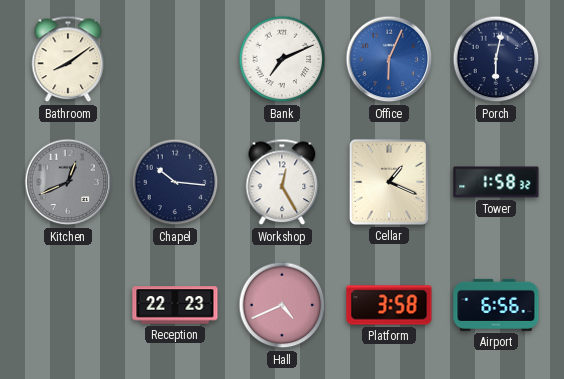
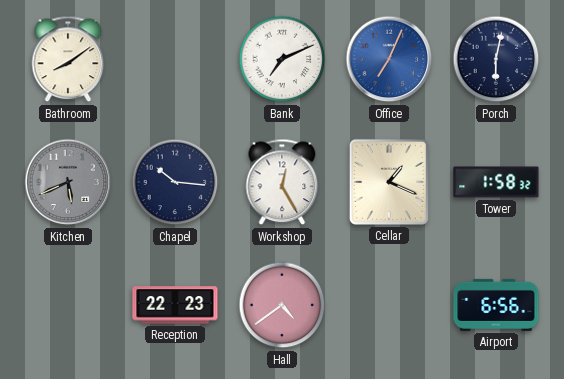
Office: 6:04 -> 7:04 (389, 59)
Kitchen: 12:41 -> 5:41 (68, 182)
Hall: 4:41 -> 4:39 (282, 305)
Platform: 3:58 -> none (389, 305)
